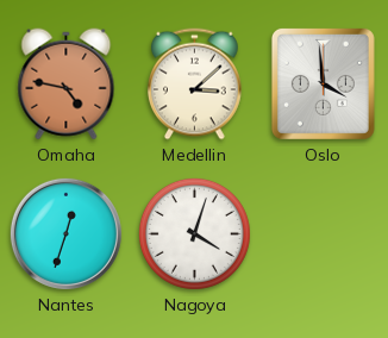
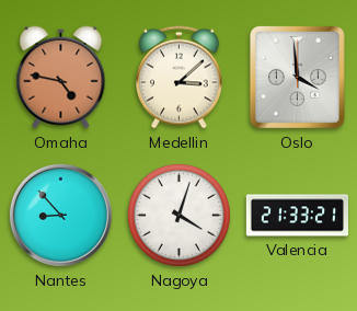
Nantes: 12:33 -> 8:53 (60, 215)
Valencia: none -> 21:33 (297, 216)
